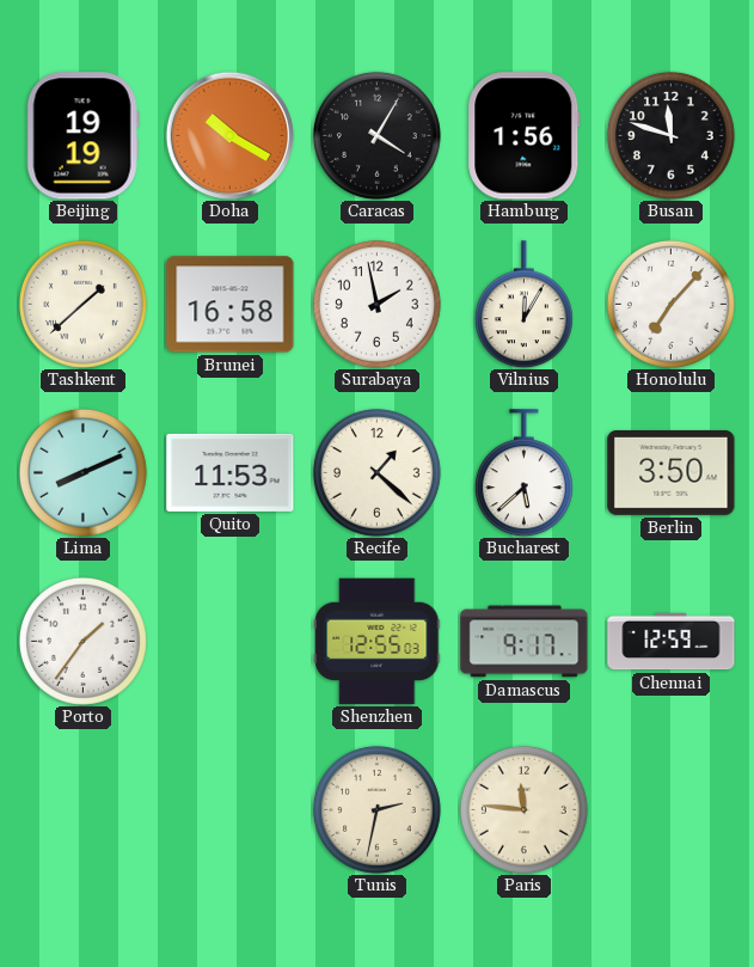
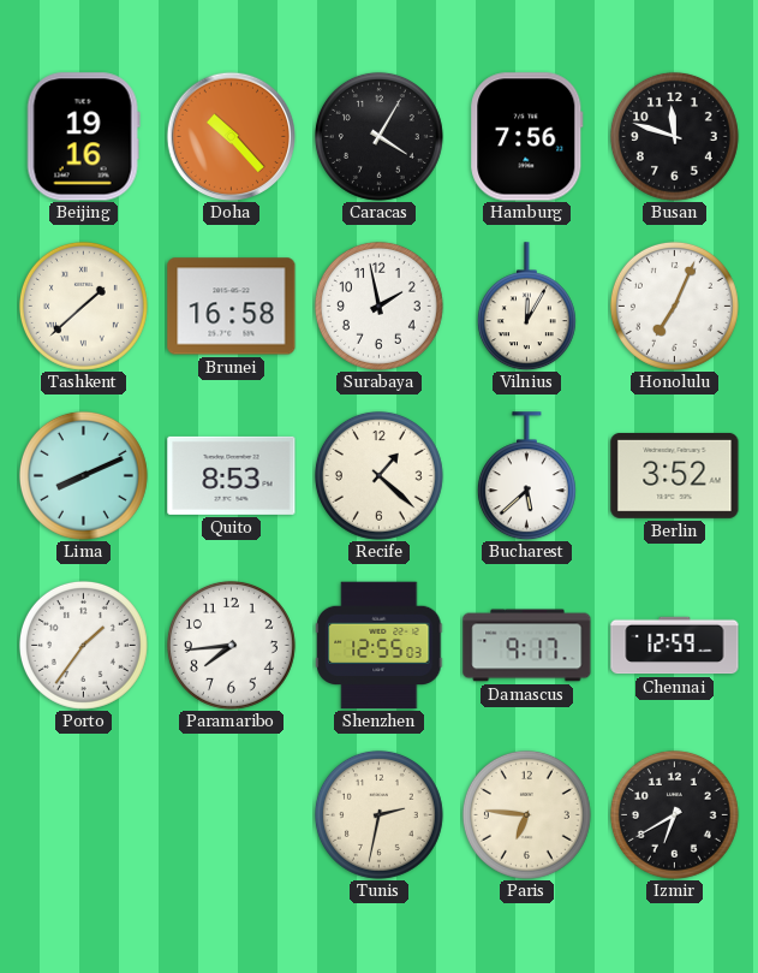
Beijing: 19:19 -> 19:16 (83, 137)
Doha: 10:20 -> 10:23 (231, 136)
Hamburg: 1:56 -> 7:56 (527, 137)
Honolulu: 7:07 -> 7:04 (674, 305)
Quito: 11:53 -> 8:53 (232, 475)
Berlin: 3:50 -> 3:52 (675, 475)
Paramaribo: none -> 7:44 (231, 645)
Paris: 11:46 -> 6:46 (526, 814)
Izmir: none -> 6:40 (674, 814)
